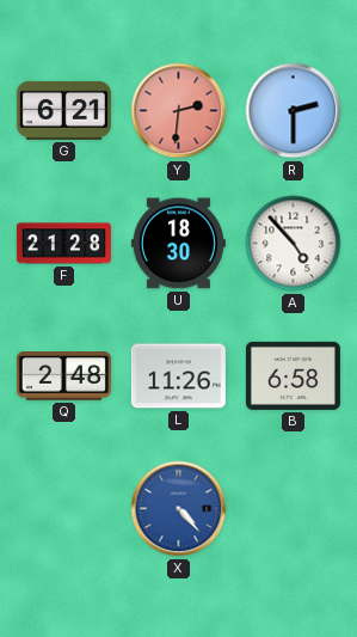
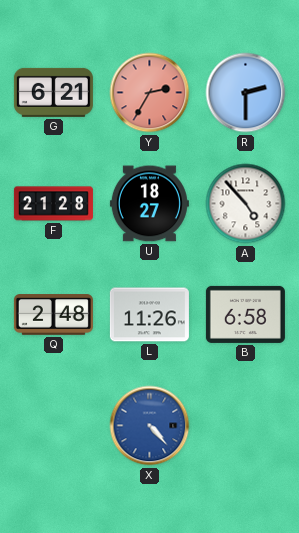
Y: 2:31 -> 2:35 (150, 93)
U: 18:30 -> 18:27 (149, 204)
